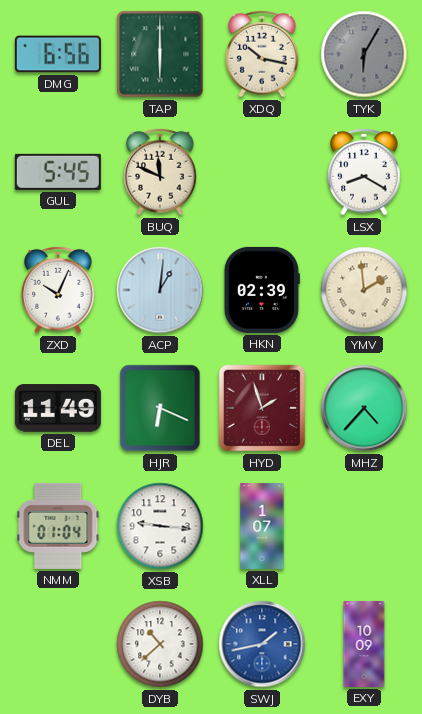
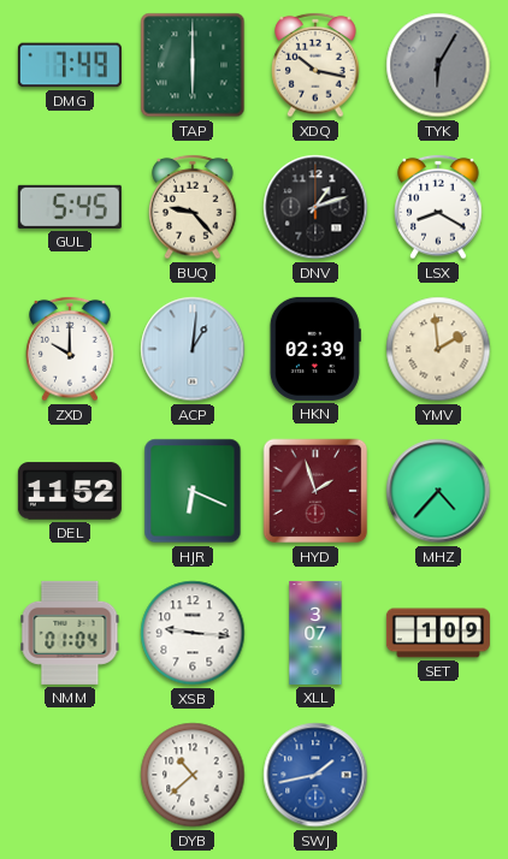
DMG: 6:56 -> 7:49 (70, 65)
BUQ: 11:49 -> 9:23 (193, 207)
DNV: none -> 1:12 (315, 207)
ZXD: 10:04 -> 10:00 (70, 349)
DEL: 11:49 -> 11:52 (70, 491)
XLL: 1:07 -> 3:07 (315, 633)
SET: none -> 1:09 (438, 633)
EXY: 10:09 -> none (364, 644)
